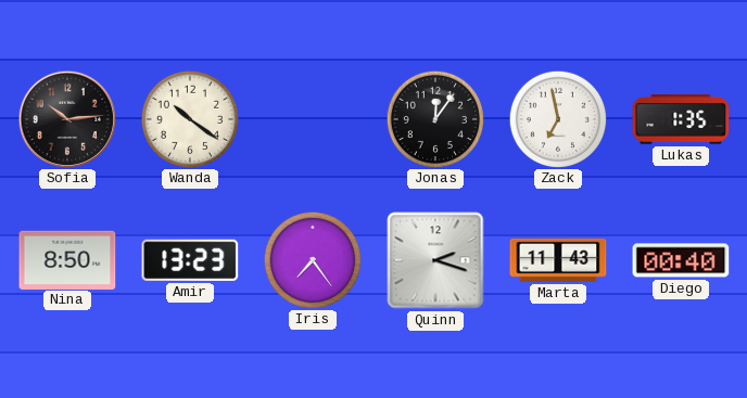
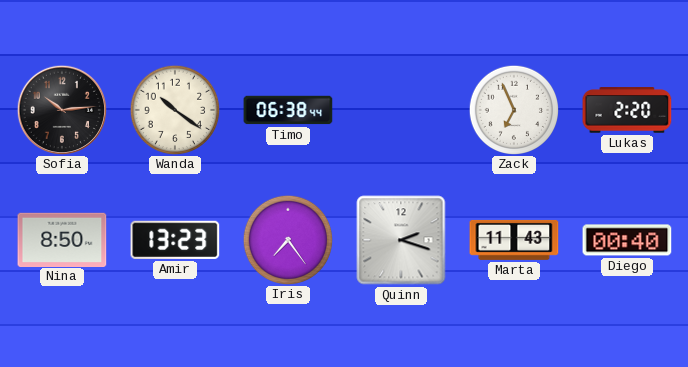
Timo: none -> 06:38 (288, 110)
Jonas: 12:06 -> none (434, 118)
Zack: 6:58 -> 6:56 (513, 109)
Lukas: 1:35 -> 2:20 (627, 110)
